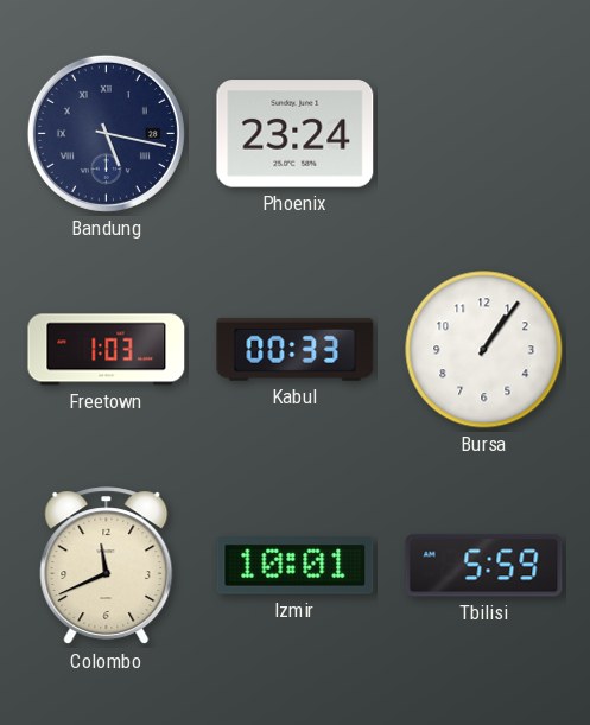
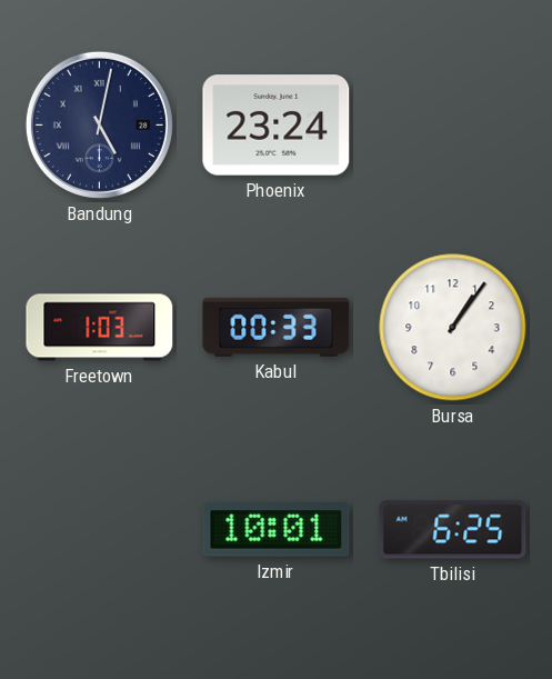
Bandung: 5:17 -> 5:02 (99, 124)
Colombo: 11:41 -> none (107, 566)
Tbilisi: 5:59 -> 6:25 (453, 530)
